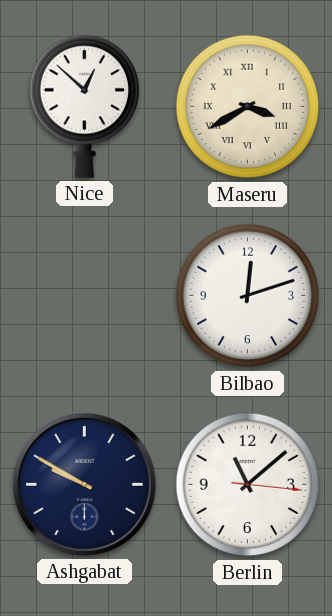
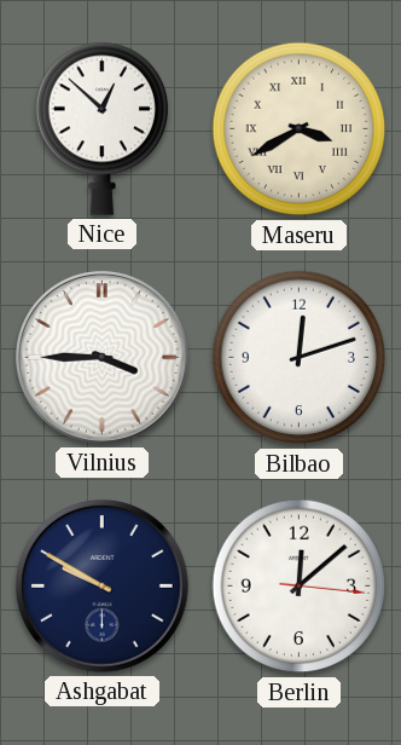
Vilnius: none -> 3:45 (103, 358)
Berlin: 11:08 -> 12:08 (300, 587)
